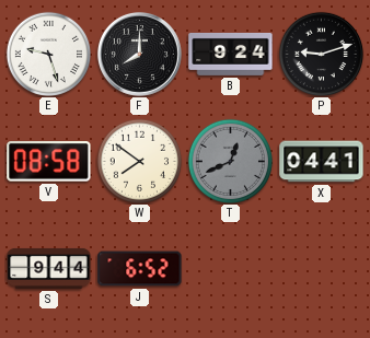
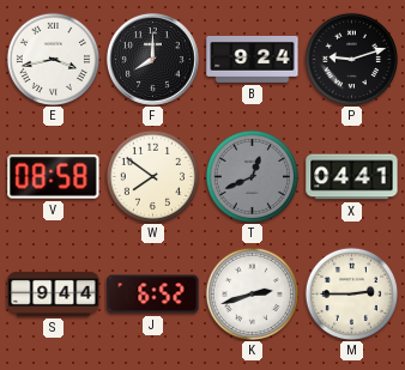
E: 9:27 -> 3:43 (53, 59)
K: none -> 2:42 (252, 293)
M: none -> 2:45 (351, 293)
